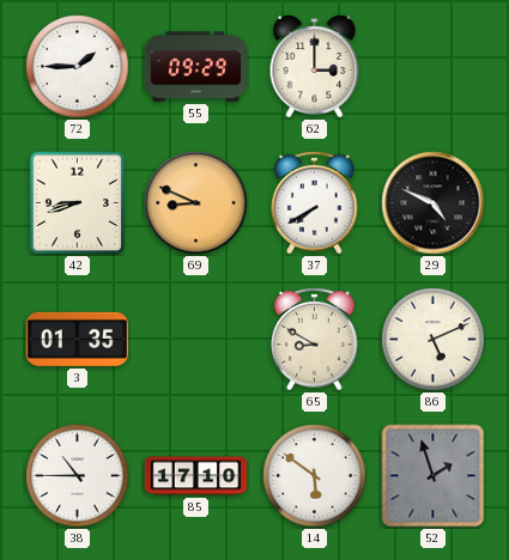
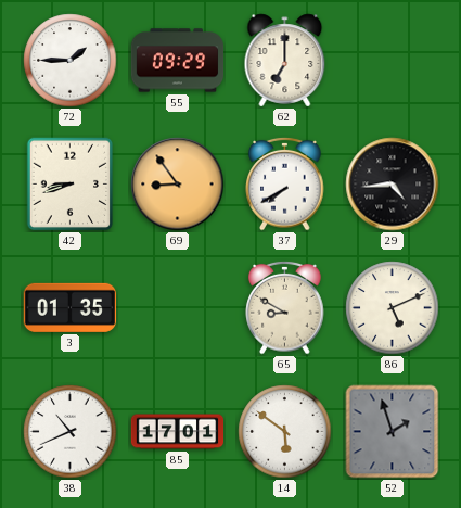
62: 3:00 -> 7:00 (285, 61)
69: 8:49 -> 8:54 (178, 185)
29: 4:49 -> 4:44 (393, 185)
38: 10:45 -> 10:41 (71, 432)
85: 17:10 -> 17:01 (178, 432)
